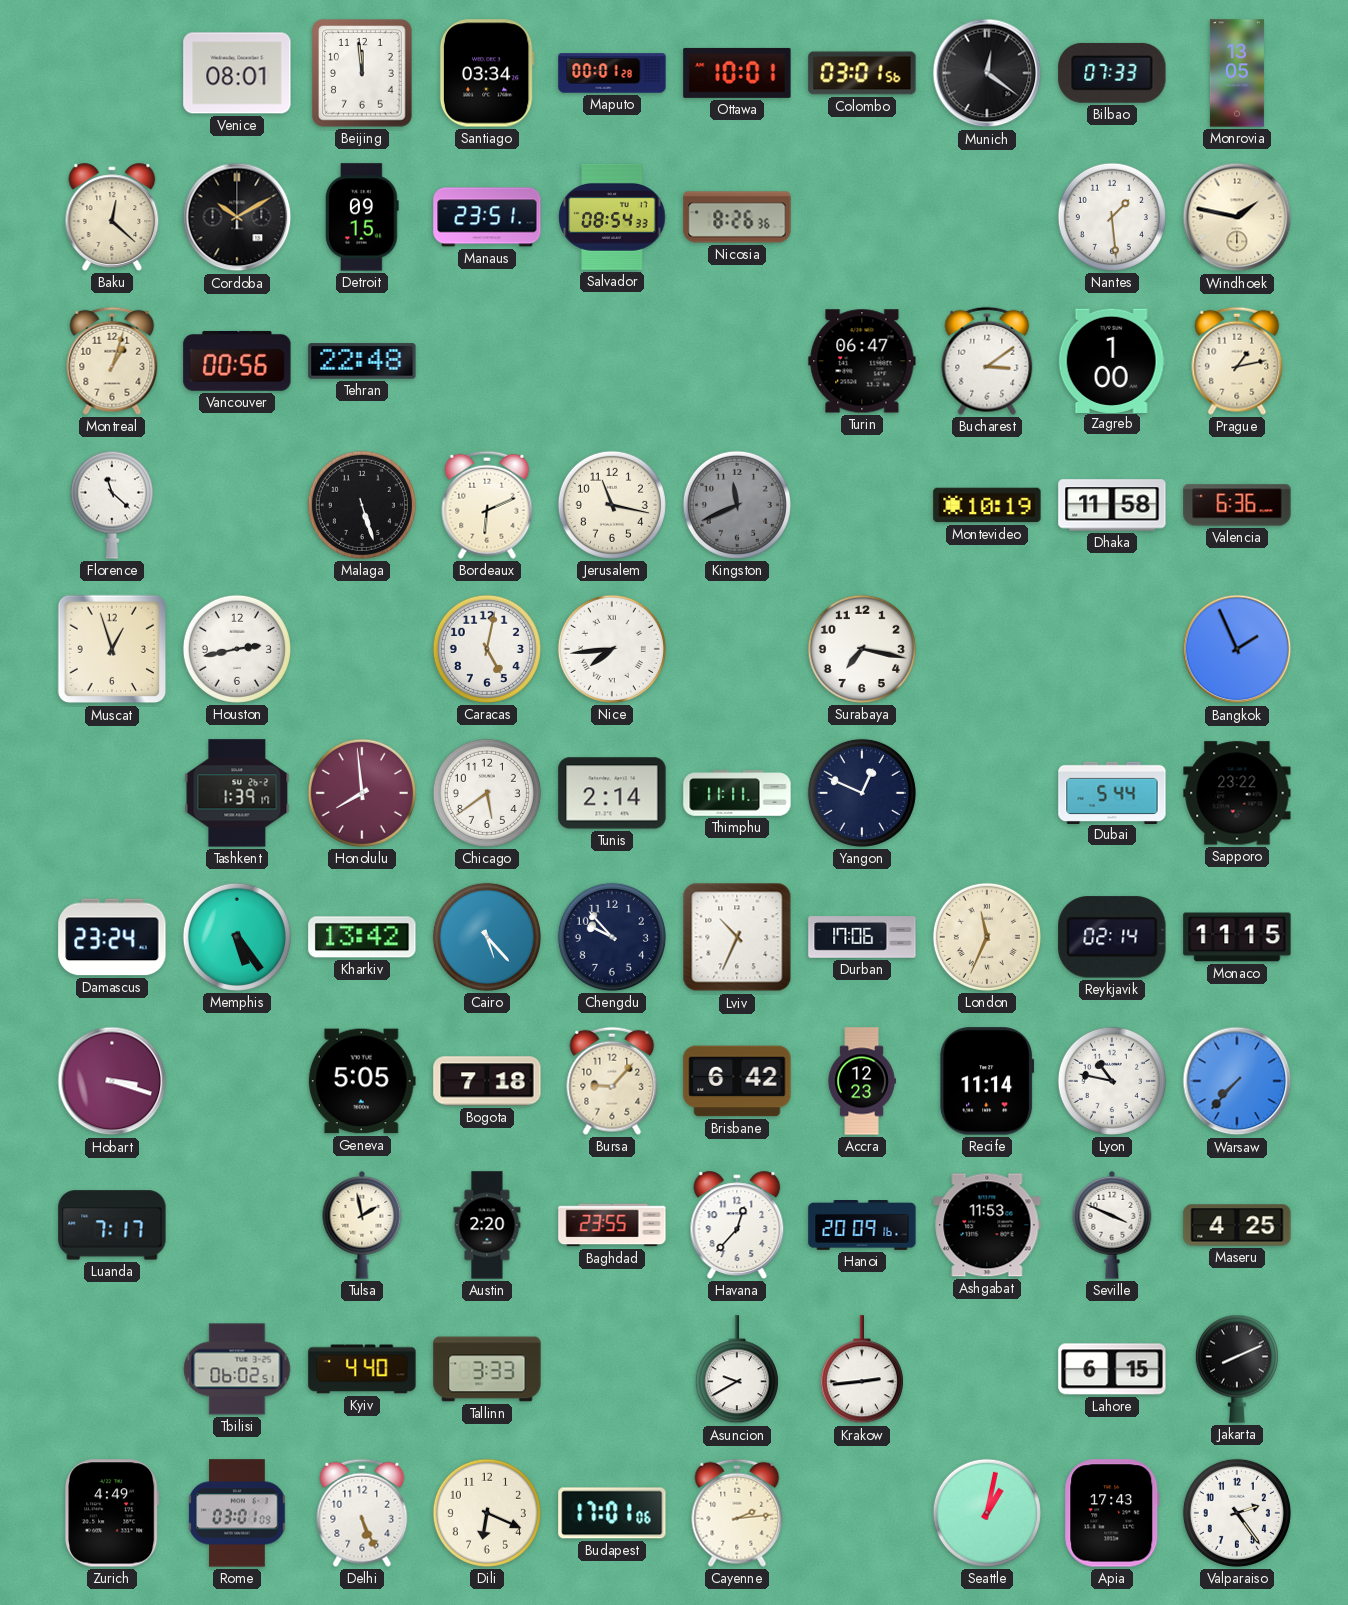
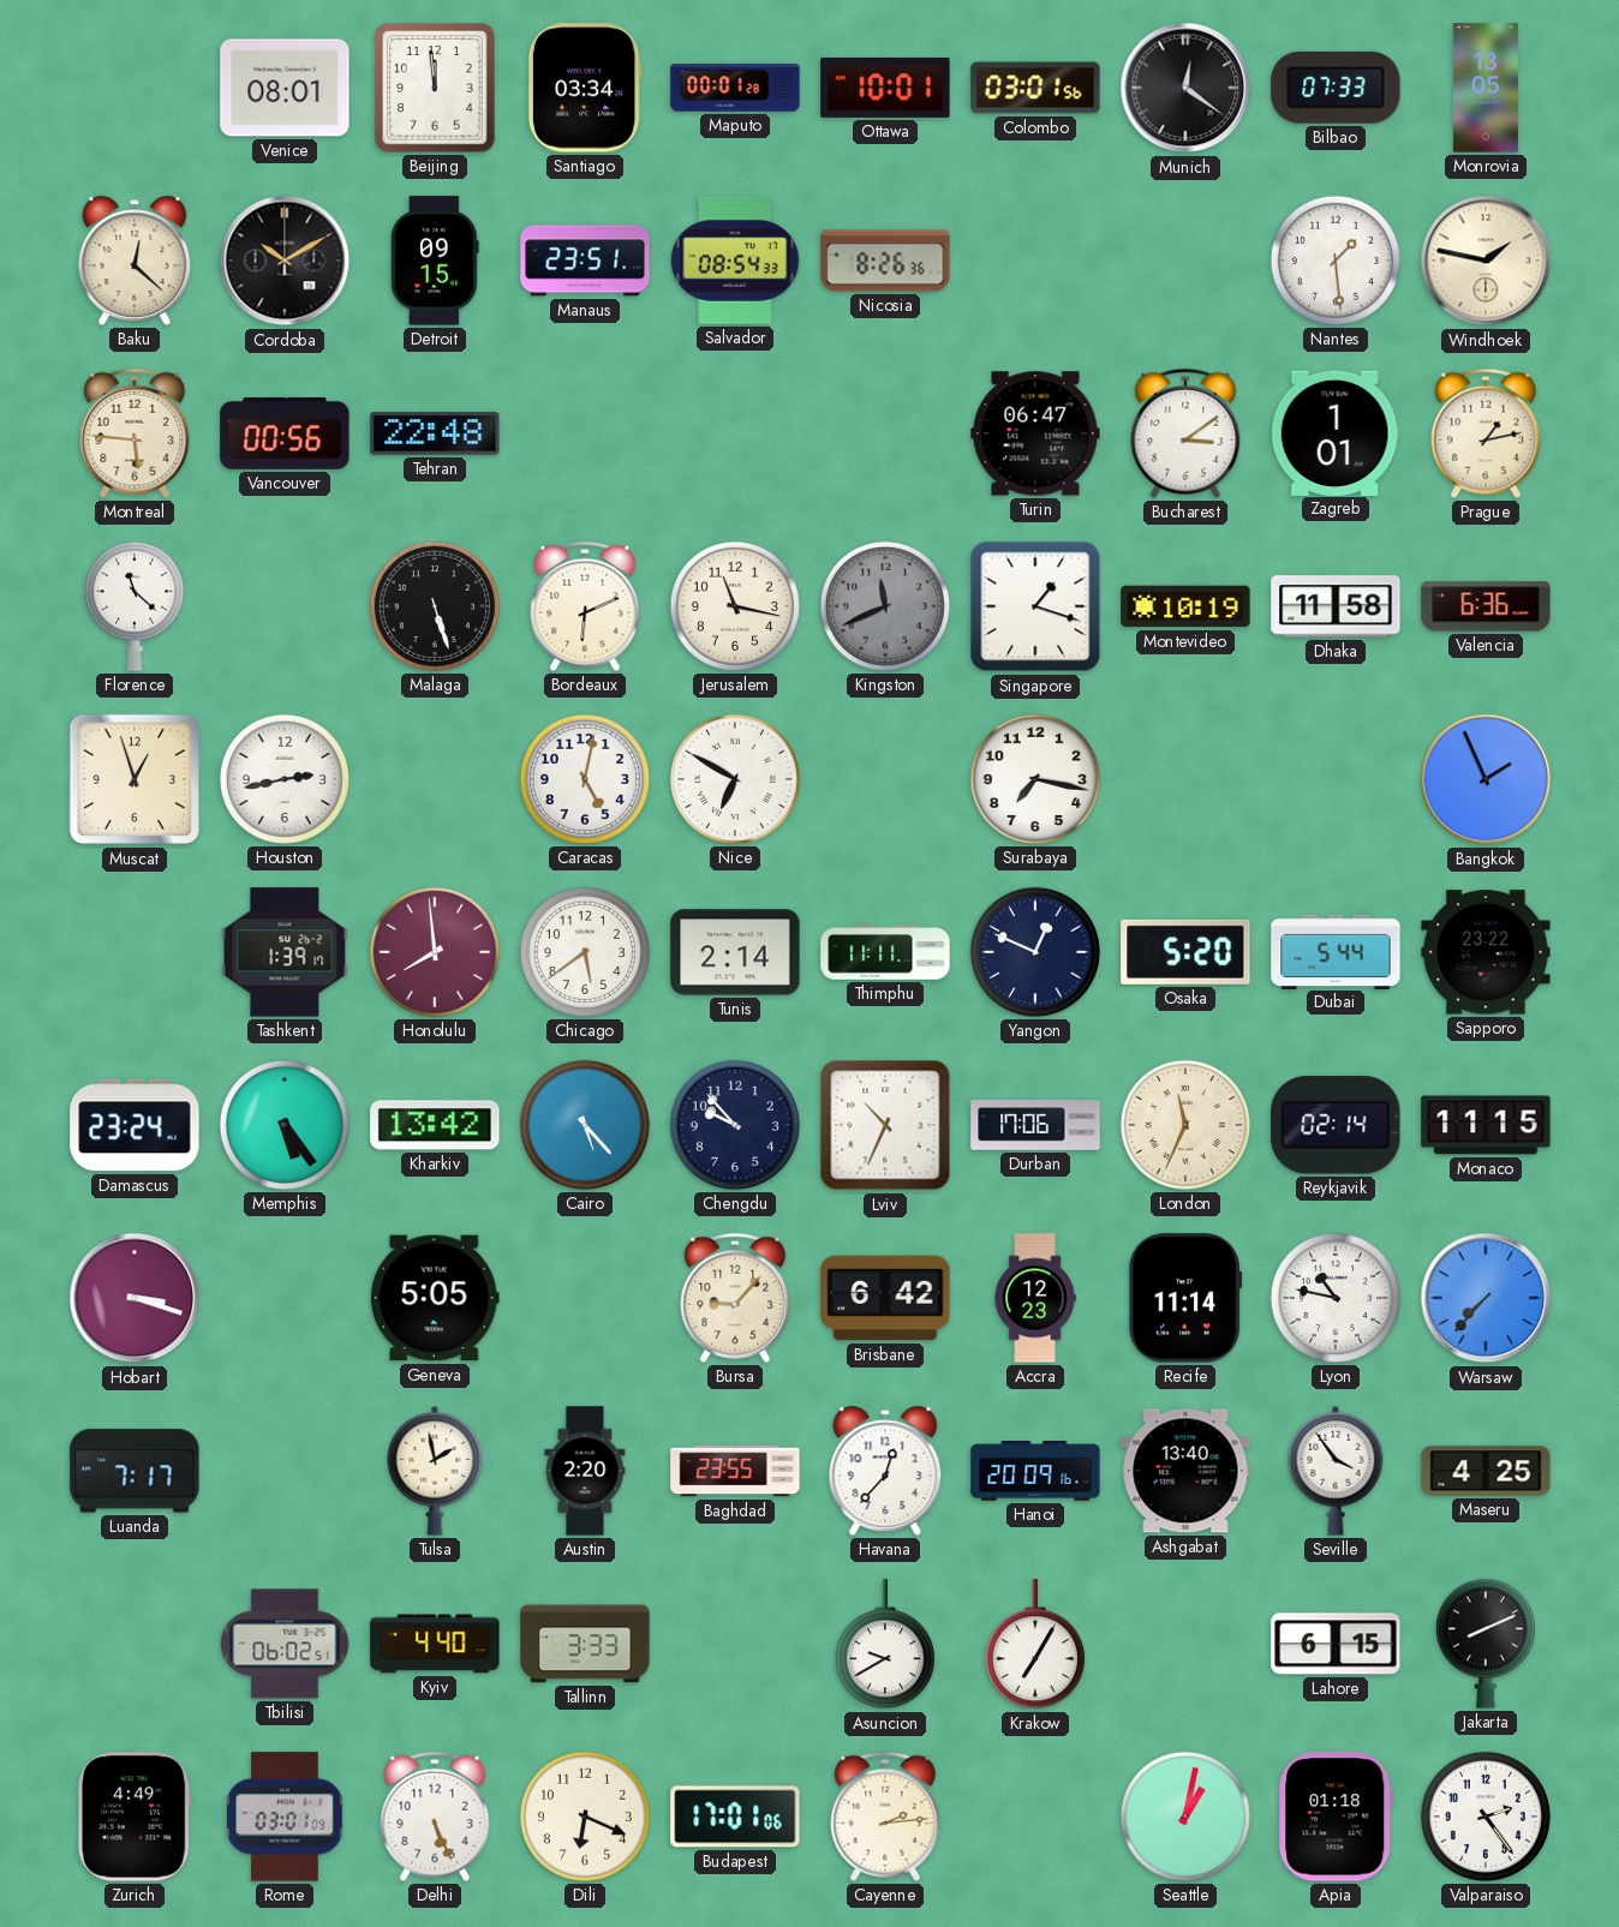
Montreal: 1:03 -> 5:46 (135, 433)
Zagreb: 1:00 -> 1:01 (1336, 432)
Singapore: none -> 1:18 (1035, 606)
Nice: 7:44 -> 6:50 (735, 779)
Osaka: none -> 5:20 (1185, 952)
Bogota: 7:18 -> none (487, 1081)
Ashgabat: 11:53 -> 13:40 (1185, 1471)
Seville: 3:49 -> 3:54 (1336, 1471)
Krakow: 2:44 -> 7:05 (1035, 1645)
Apia: 17:43 -> 01:18 (1336, 1817)
